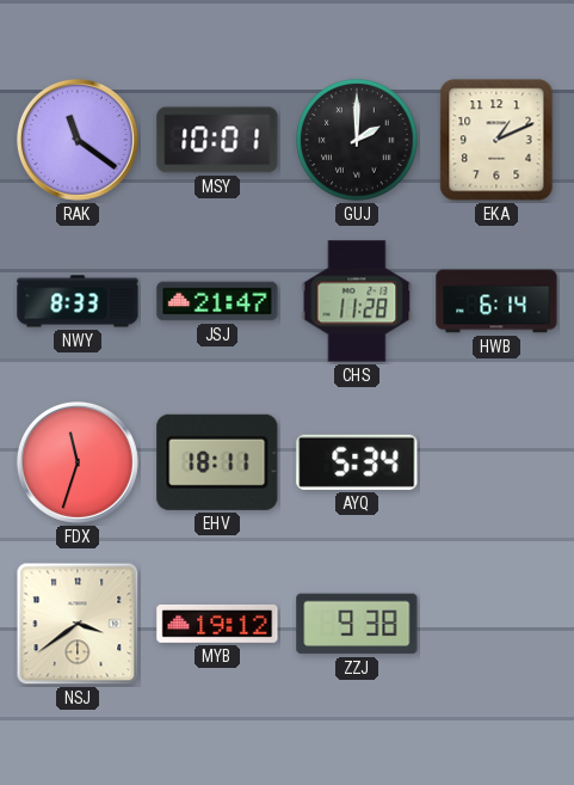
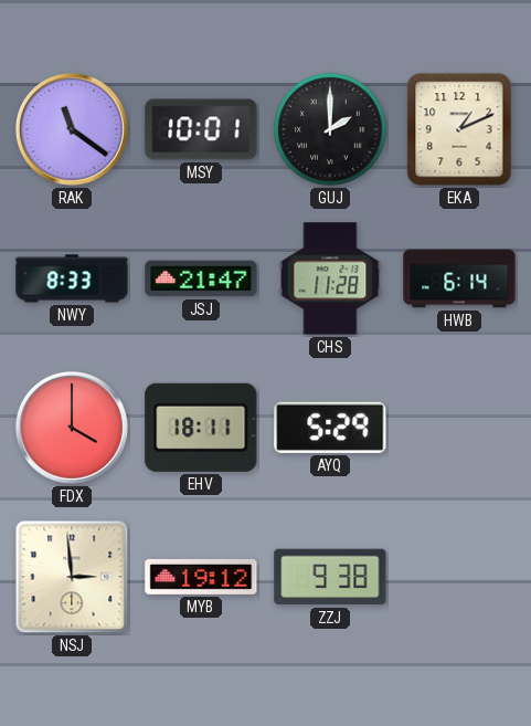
FDX: 11:33 -> 4:00 (72, 428)
AYQ: 5:34 -> 5:29 (330, 428)
NSJ: 3:39 -> 2:59 (72, 577)
